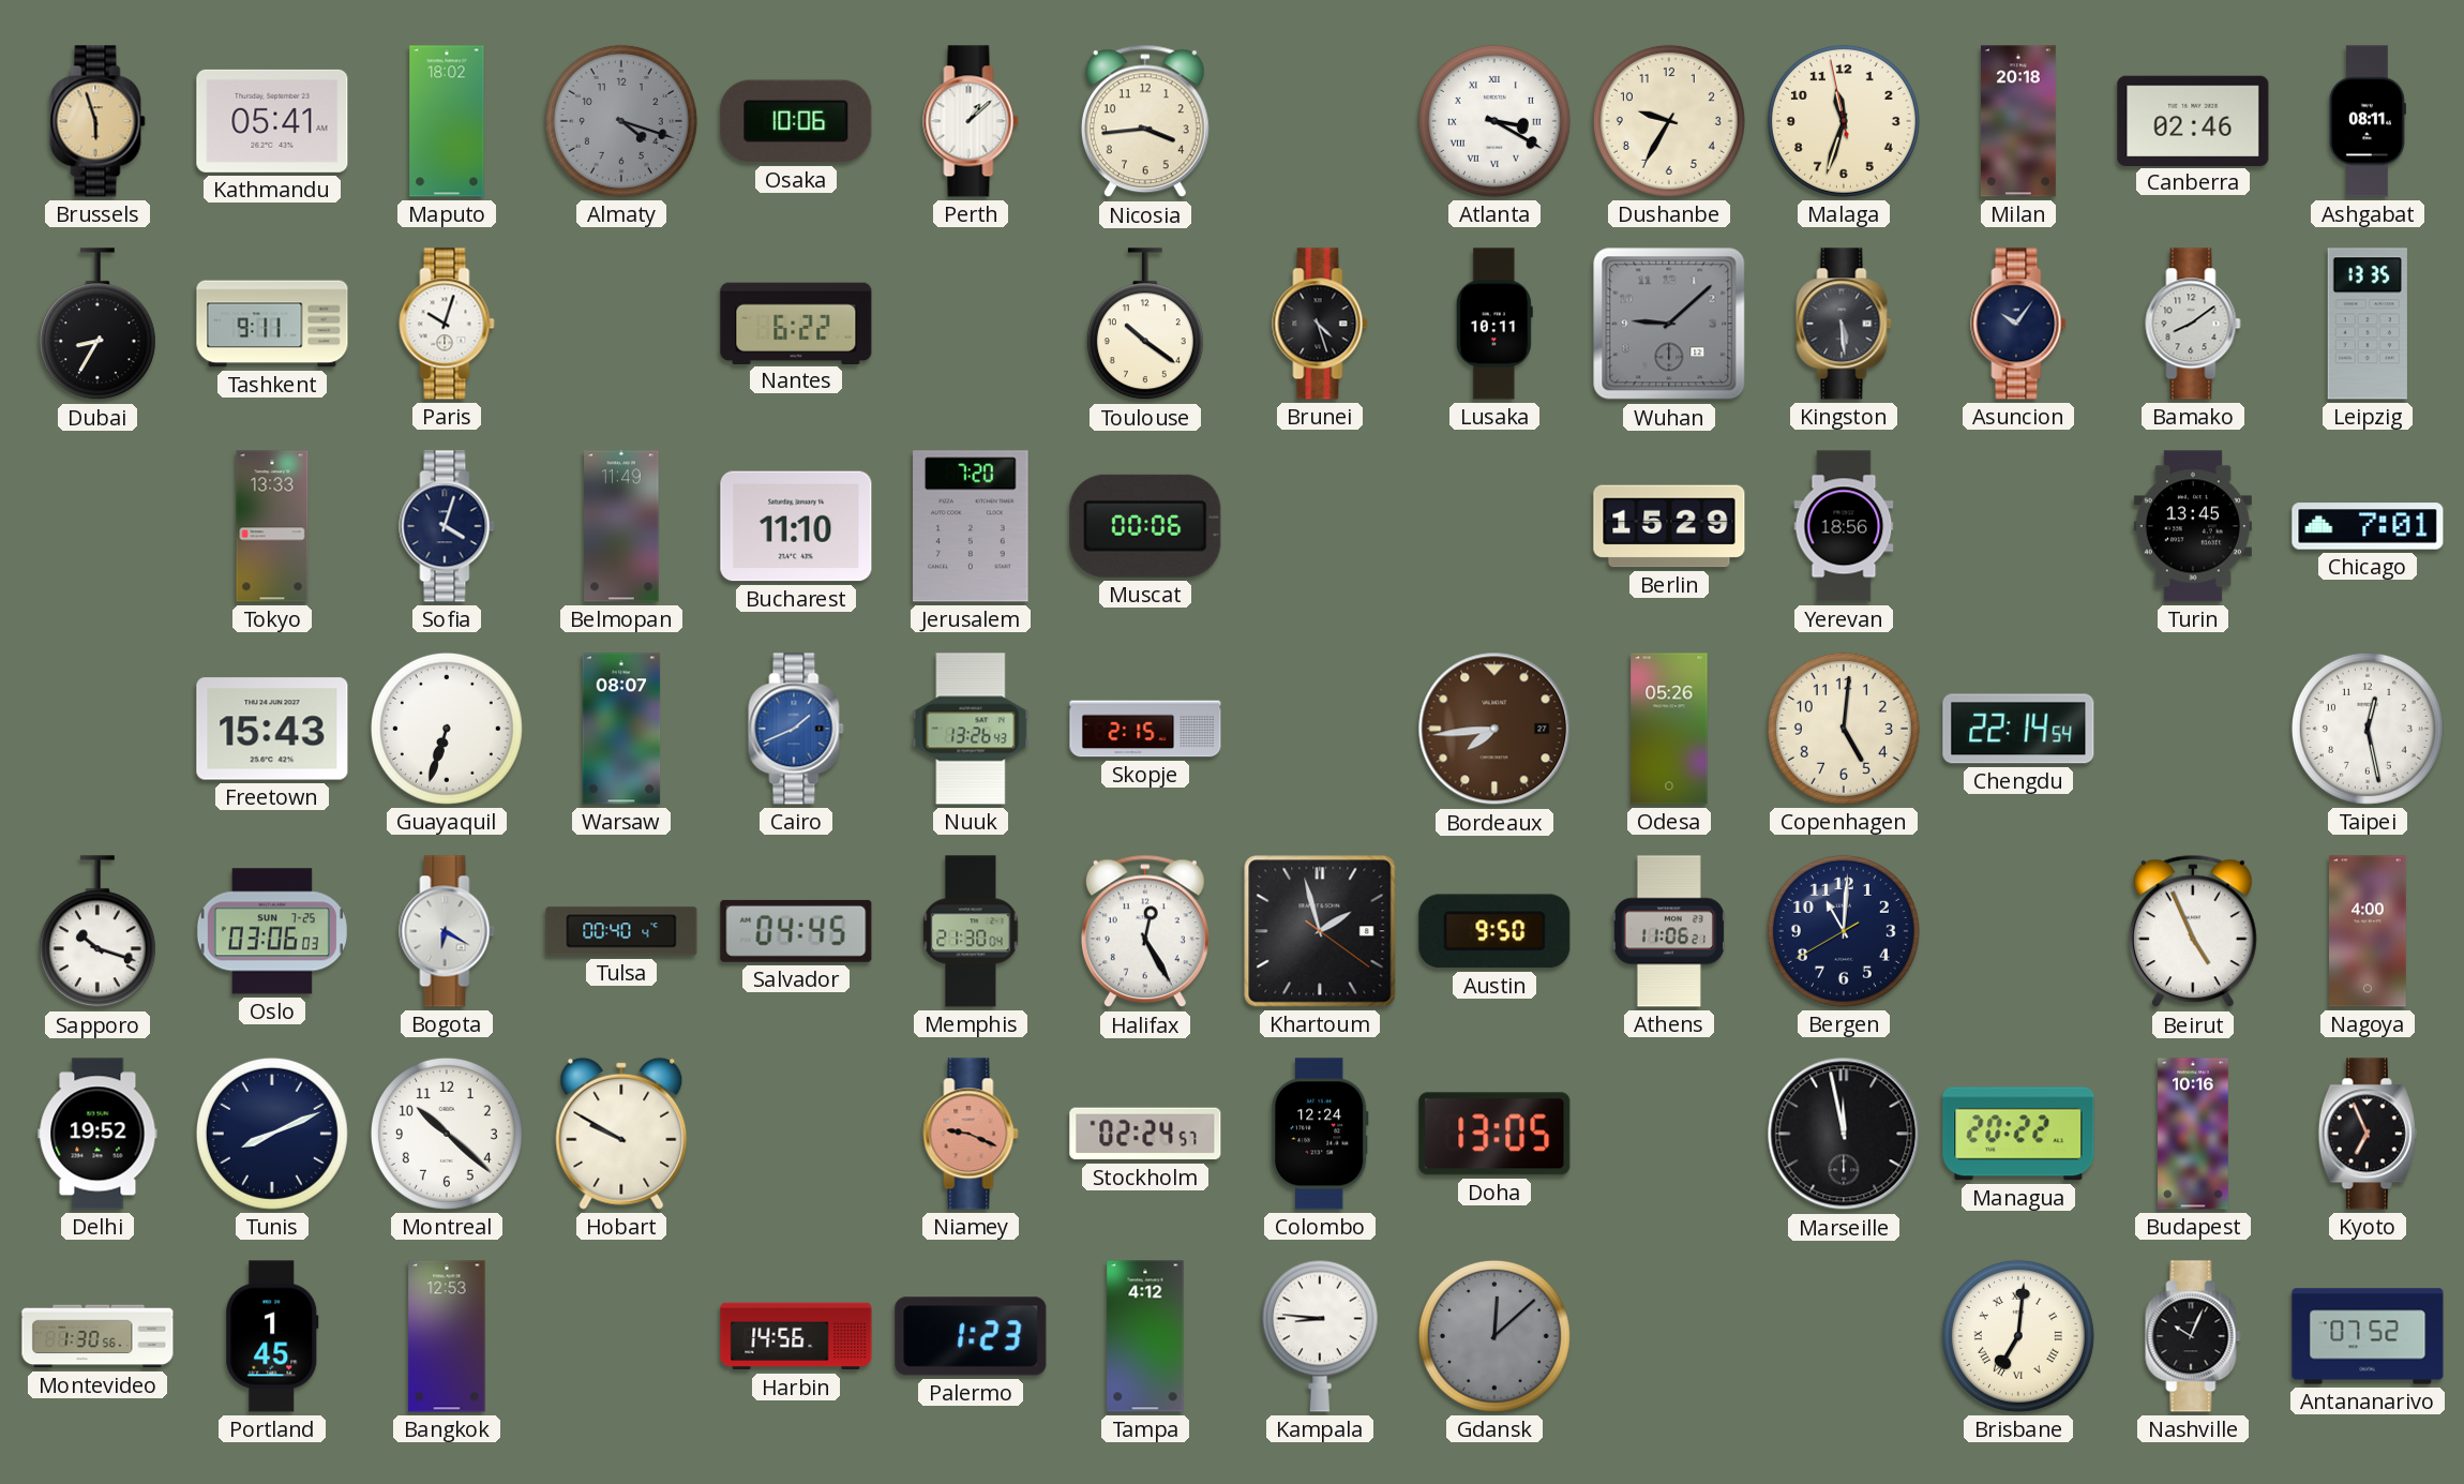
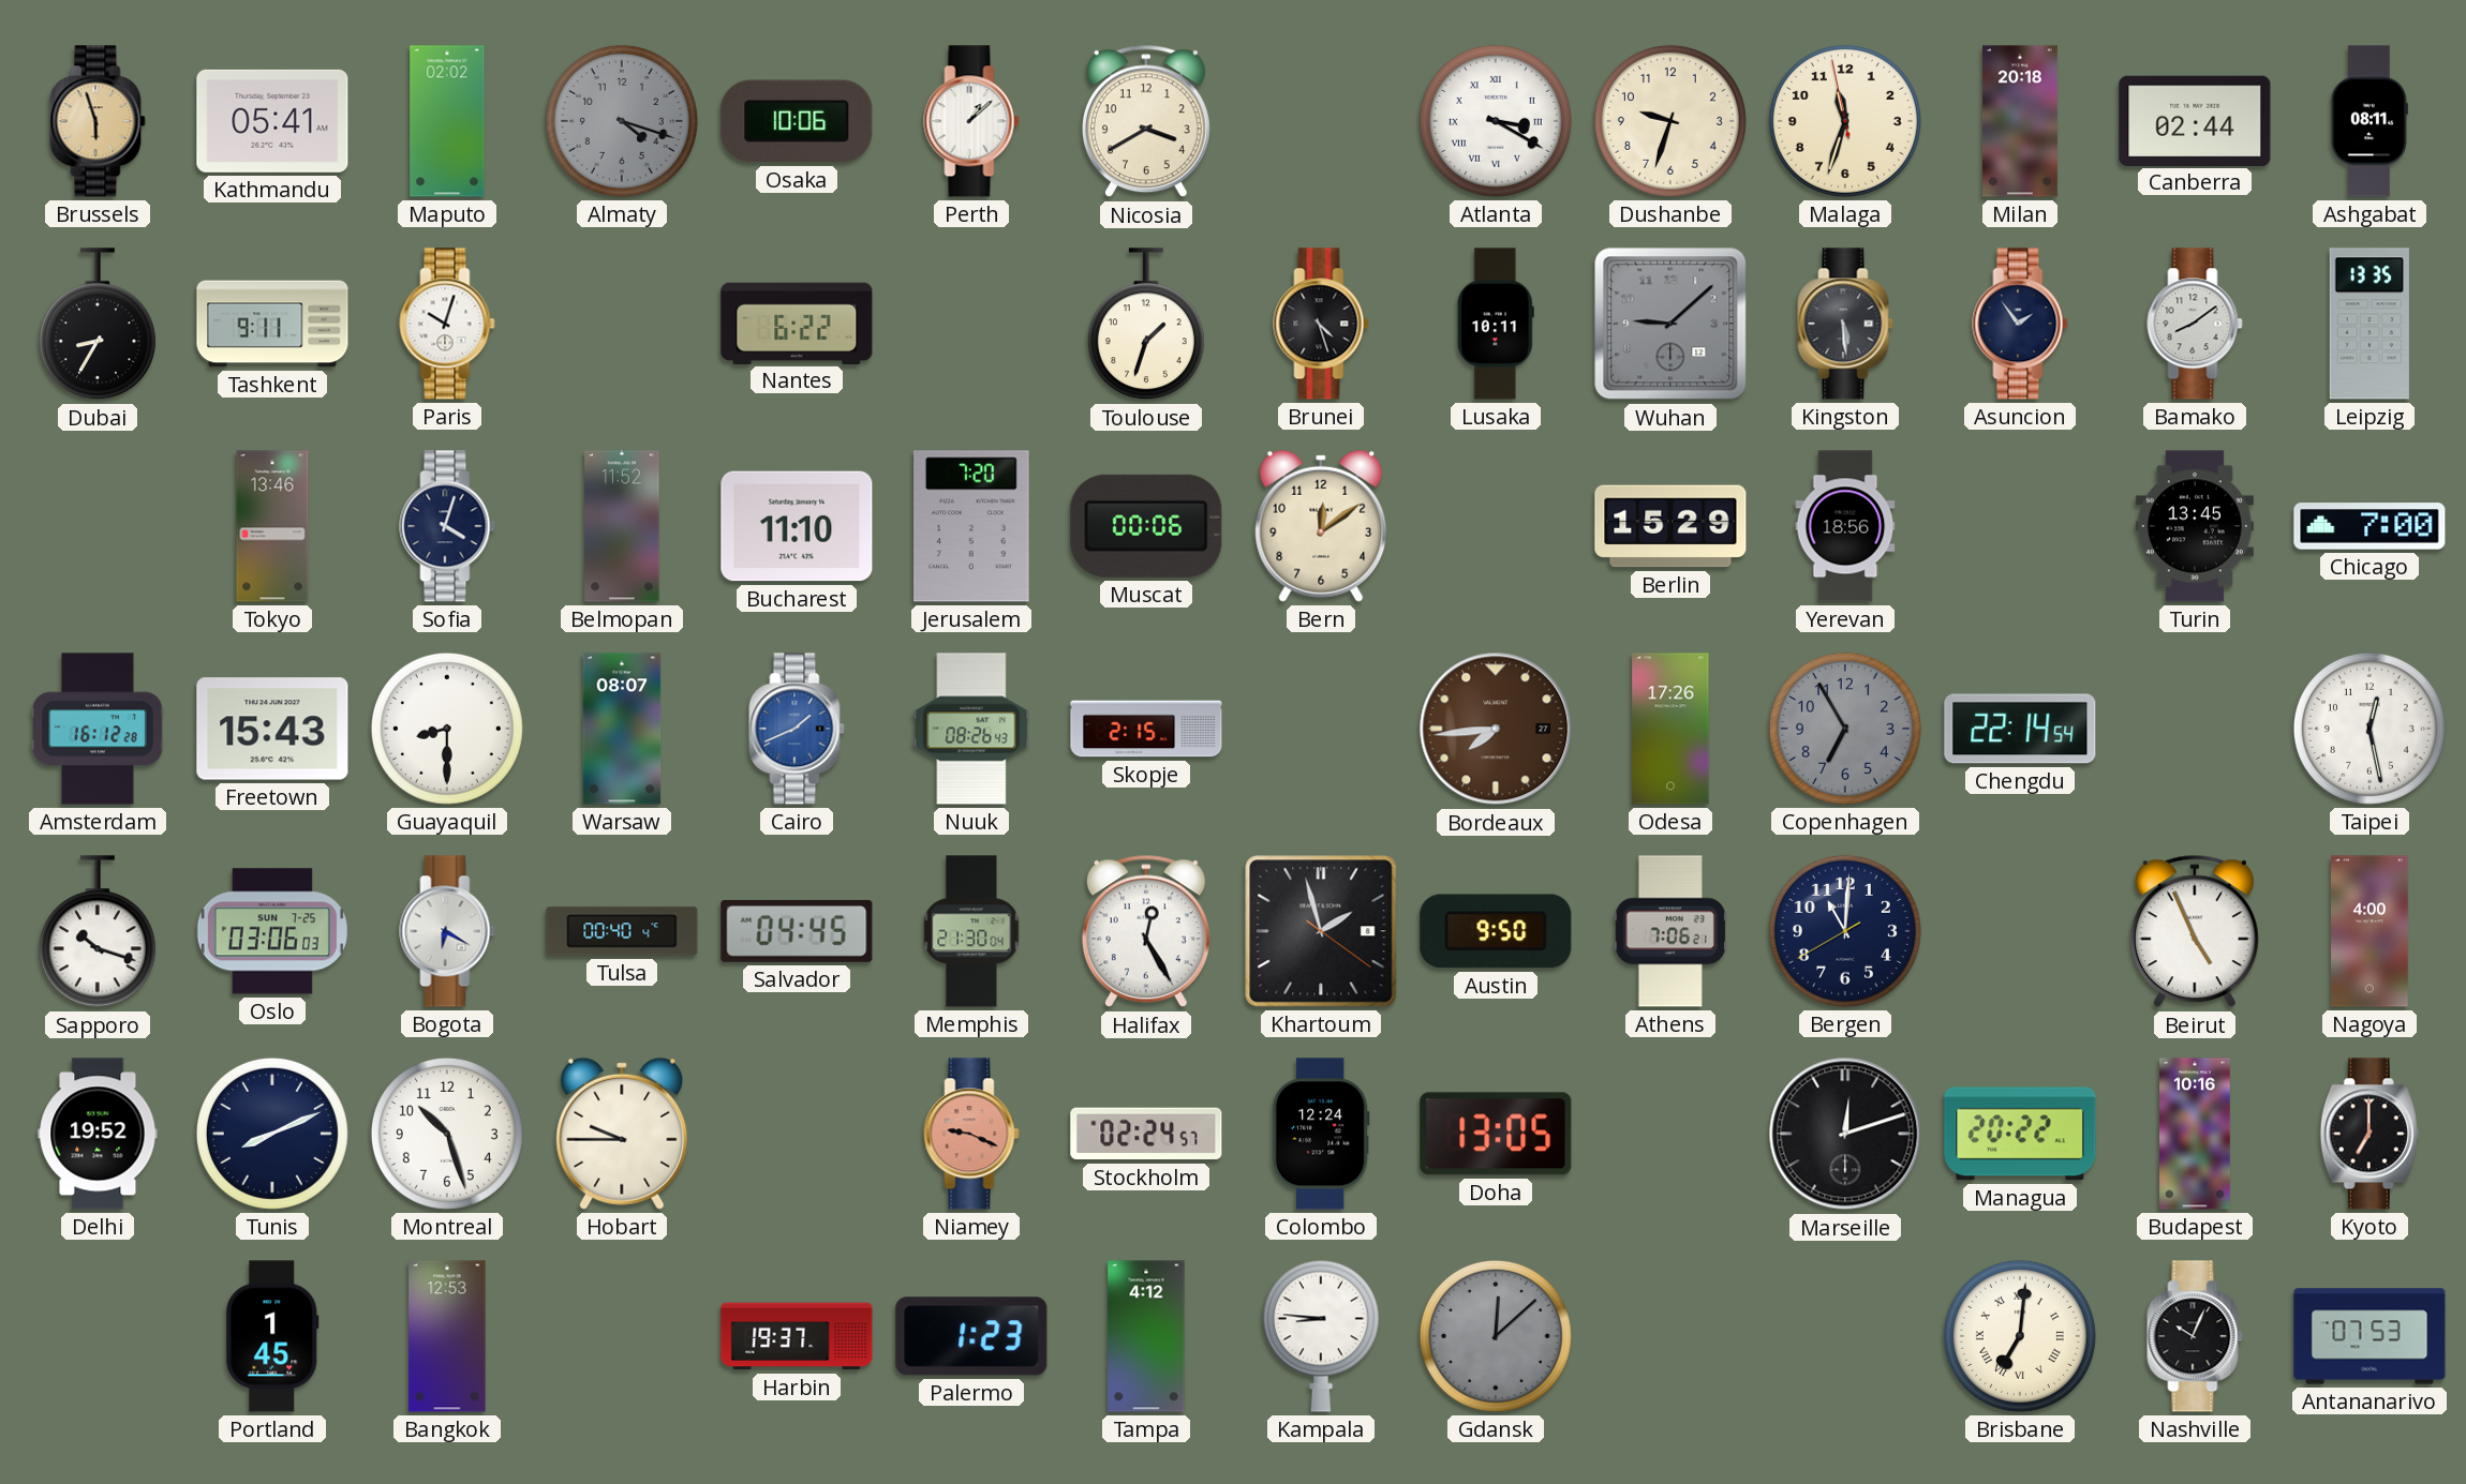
Maputo: 18:02 -> 02:02 (447, 121)
Nicosia: 3:44 -> 3:40 (1146, 121)
Dushanbe: 9:35 -> 9:33 (1670, 121)
Canberra: 02:46 -> 02:44 (2195, 120)
Toulouse: 10:21 -> 1:33 (1146, 325)
Asuncion: 10:06 -> 1:54 (2020, 324)
Tokyo: 13:33 -> 13:46 (272, 526)
Belmopan: 11:49 -> 11:52 (622, 526)
Bern: none -> 12:09 (1321, 526)
Chicago: 7:01 -> 7:00 (2370, 526)
Amsterdam: none -> 16:12 (98, 729)
Guayaquil: 6:33 -> 8:30 (447, 729)
Nuuk: 13:26 -> 08:26 (971, 729)
Odesa: 05:26 -> 17:26 (1670, 729)
Copenhagen: 5:01 -> 6:55 (1845, 729)
Copenhagen dial: cream -> grey (1845, 729)
Athens: 11:06 -> 7:06 (1670, 931)
Montreal: 10:22 -> 10:27 (447, 1134)
Hobart: 9:50 -> 9:45 (622, 1134)
Marseille: 11:58 -> 12:12 (1845, 1134)
Kyoto: 6:56 -> 7:00 (2370, 1134)
Montevideo: 1:30 -> none (97, 1336)
Harbin: 14:56 -> 19:37 (797, 1336)
Antananarivo: 07:52 -> 07:53 (2370, 1336)
